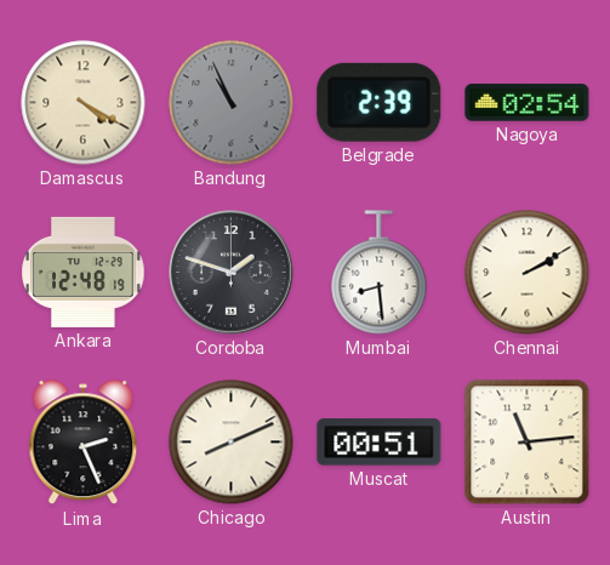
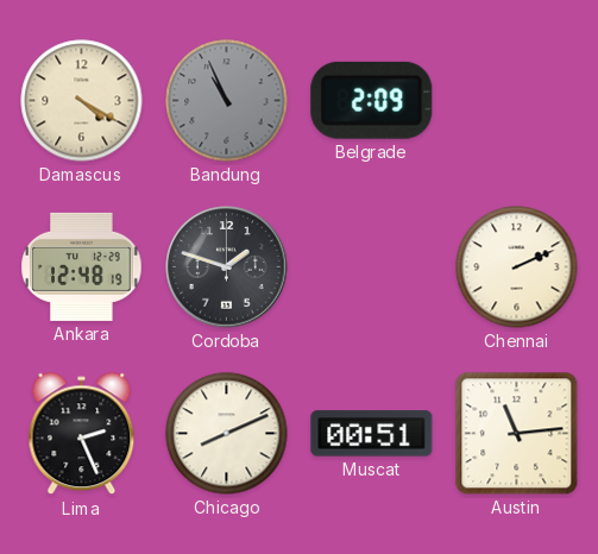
Belgrade: 2:39 -> 2:09 (372, 100)
Nagoya: 02:54 -> none (528, 103)
Mumbai: 8:29 -> none (380, 273)
Chennai: 2:10 -> 2:11 (517, 267)
